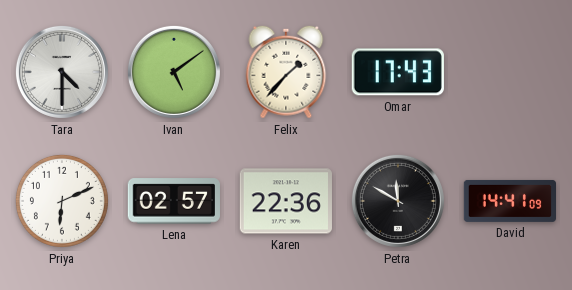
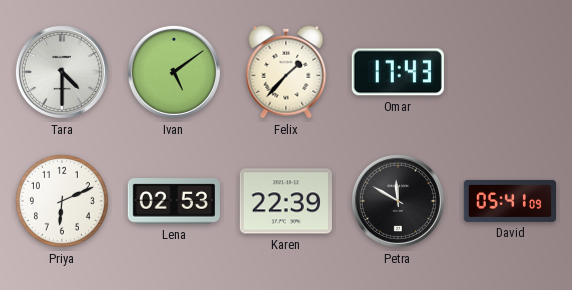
Lena: 02:57 -> 02:53 (174, 201)
Karen: 22:36 -> 22:39 (286, 201)
David: 14:41 -> 05:41 (510, 201)
